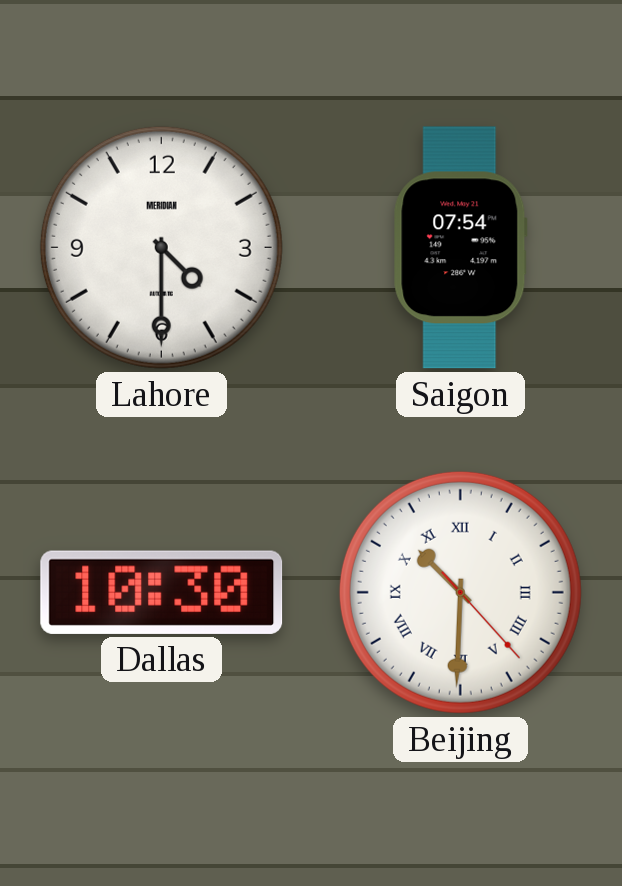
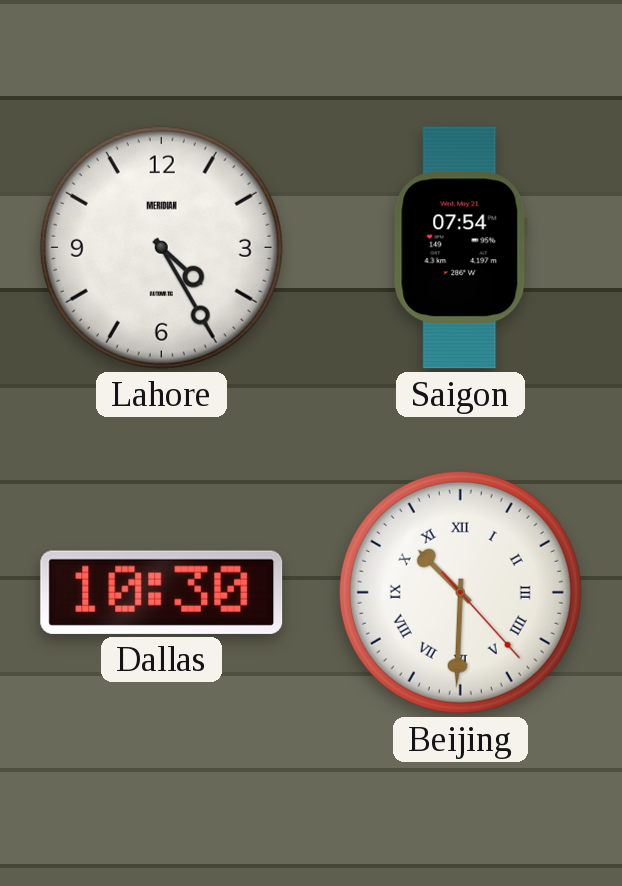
Lahore: 4:30 -> 4:25 (161, 247)
